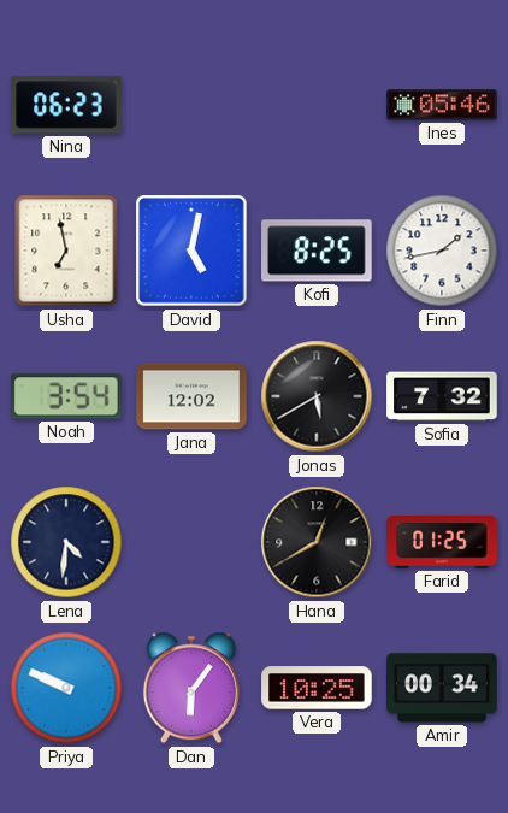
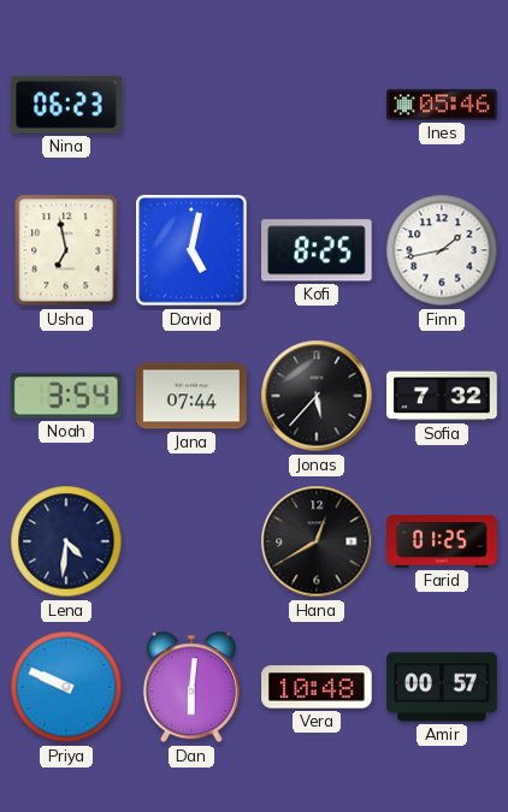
Jana: 12:02 -> 07:44 (191, 396)
Jonas: 5:40 -> 5:37 (317, 396)
Dan: 6:06 -> 6:01 (191, 687)
Vera: 10:25 -> 10:48 (317, 687)
Amir: 00:34 -> 00:57 (442, 687)
